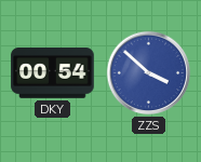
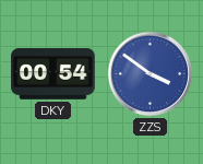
ZZS: 3:52 -> 3:51 (151, 74)
